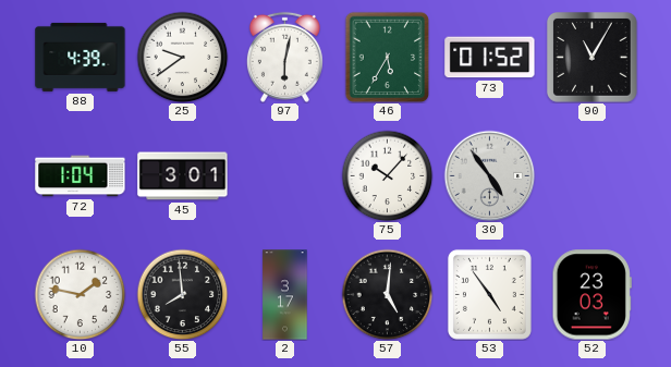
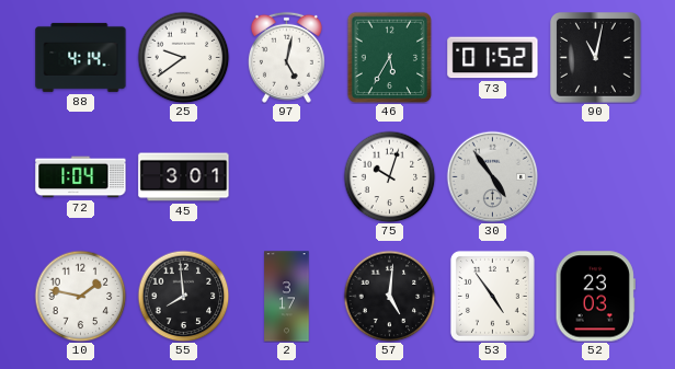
88: 4:39 -> 4:14 (81, 57)
97: 6:02 -> 5:02 (286, 57)
90: 11:05 -> 11:02 (596, 58)
75: 10:07 -> 10:03 (389, 176)
